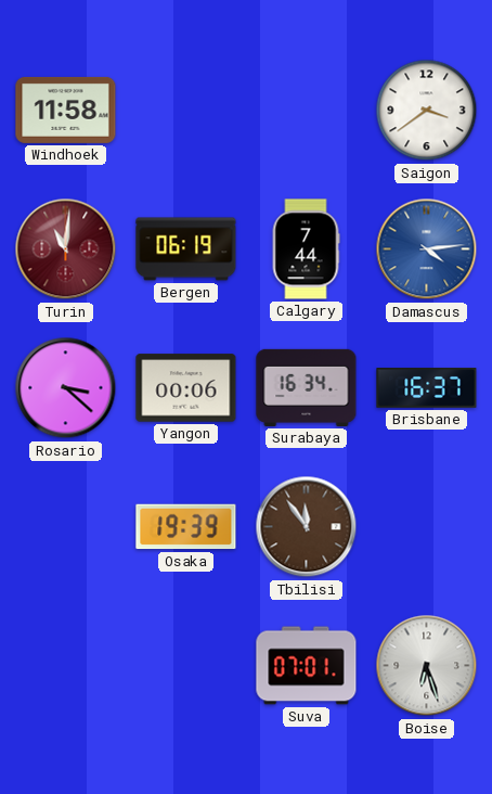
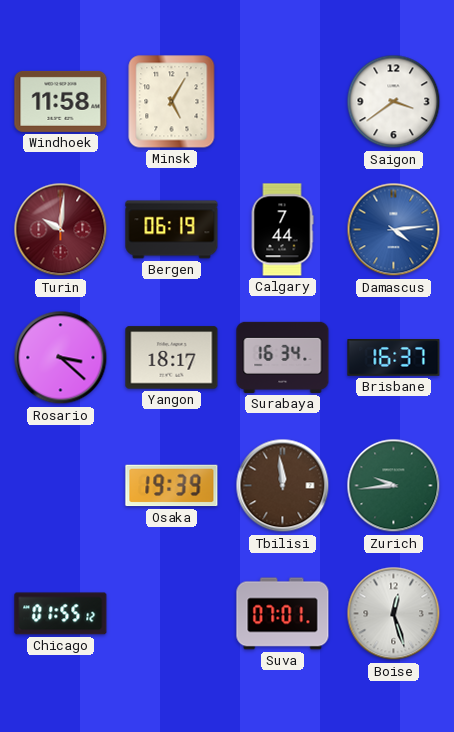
Minsk: none -> 5:05 (172, 102)
Turin: 11:01 -> 10:01 (61, 230)
Yangon: 00:06 -> 18:17 (172, 358)
Tbilisi: 11:54 -> 11:59 (283, 486)
Zurich: none -> 9:44 (394, 486)
Chicago: none -> 01:55 (61, 614)
Boise: 6:27 -> 12:27 (394, 614)
